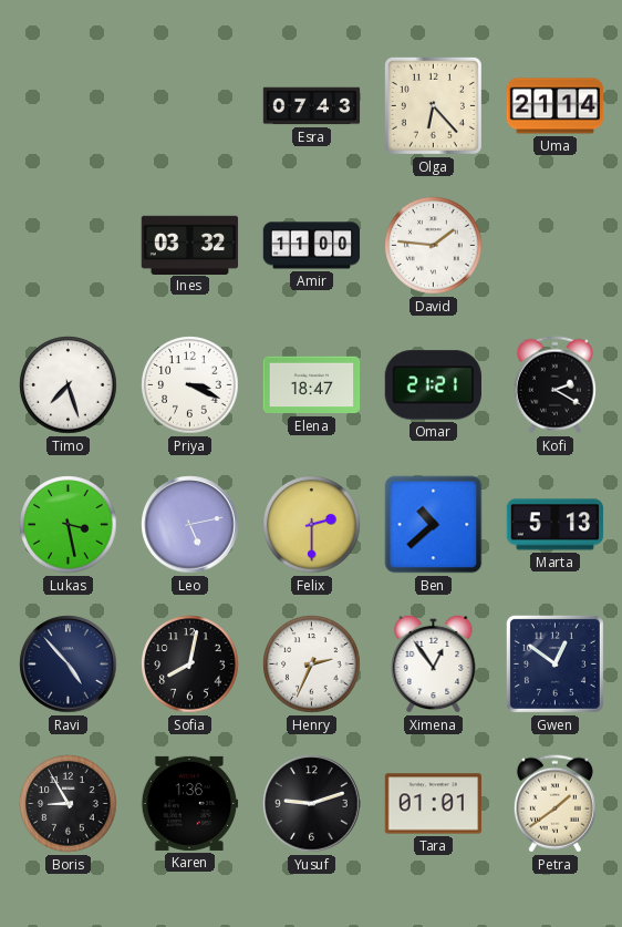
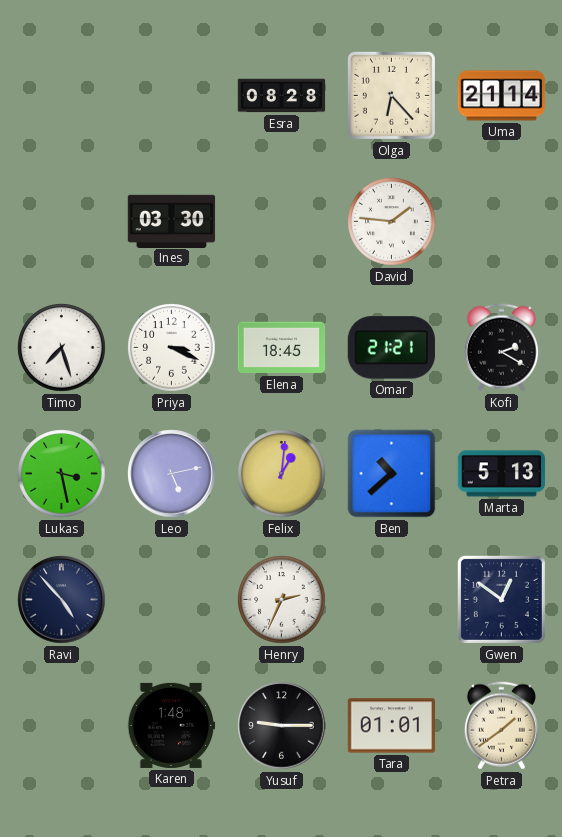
Esra: 07:43 -> 08:28 (282, 96)
Ines: 03:32 -> 03:30 (172, 221)
Amir: 11:00 -> none (312, 246)
Elena: 18:47 -> 18:45 (282, 348)
Felix: 2:30 -> 1:01 (282, 474)
Sofia: 8:02 -> none (190, 665)
Ximena: 12:54 -> none (434, 663)
Boris: 8:55 -> none (69, 804)
Karen: 1:36 -> 1:48 (171, 725)
Yusuf: 9:12 -> 9:15 (282, 726)
